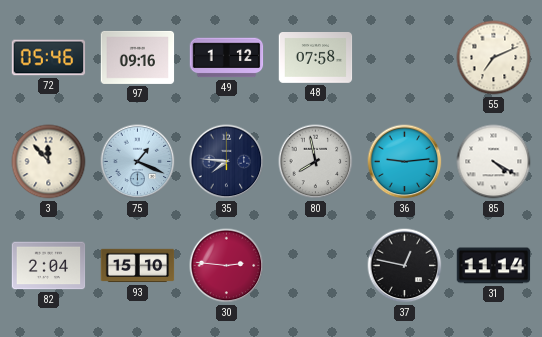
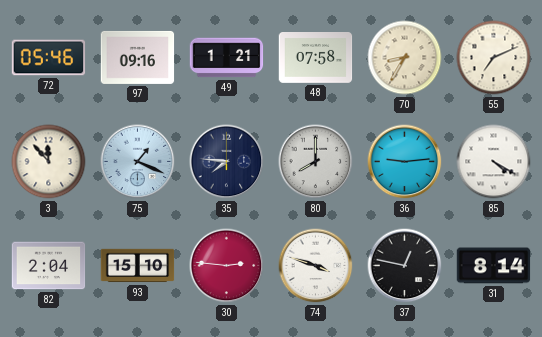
49: 1:12 -> 1:21 (227, 58)
70: none -> 8:35 (405, 58)
80: 7:58 -> 8:00 (316, 162)
74: none -> 3:48 (316, 266)
31: 11:14 -> 8:14 (494, 266)
